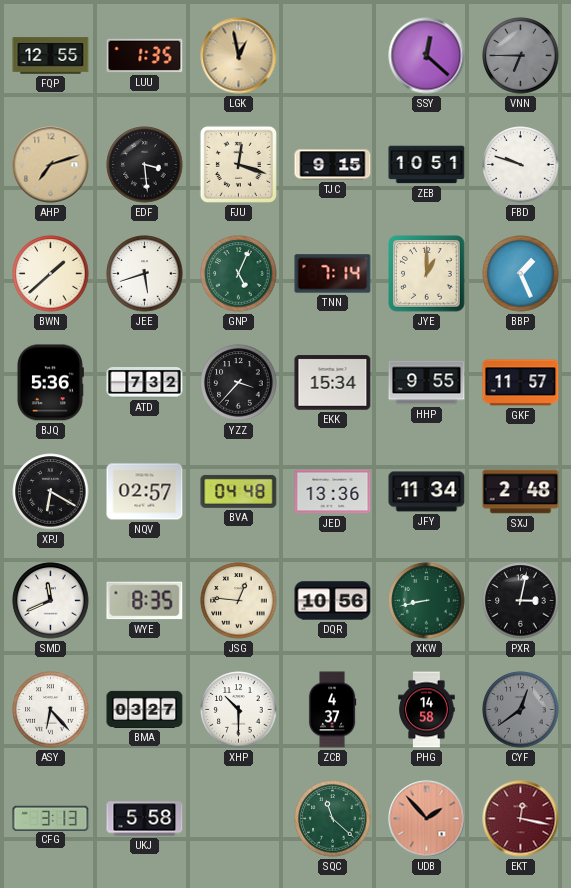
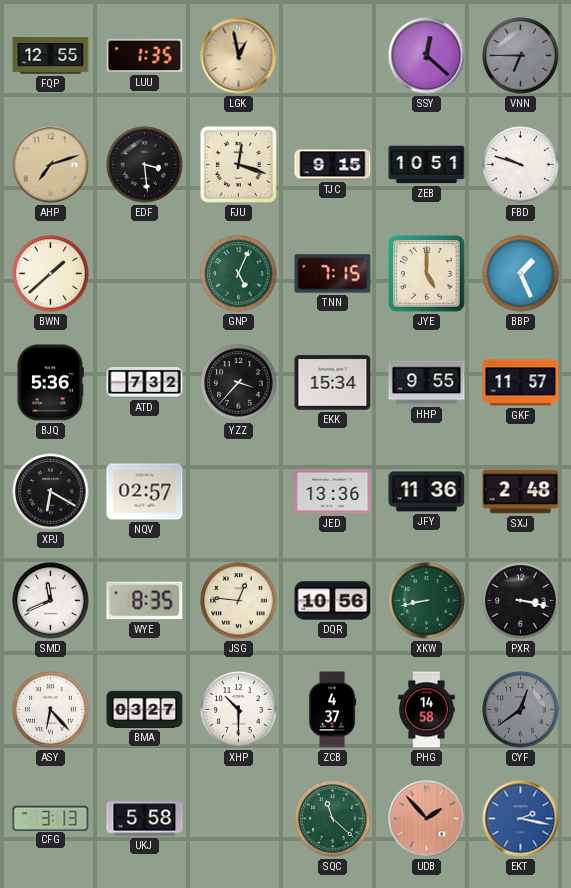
JEE: 5:42 -> none (145, 274)
TNN: 7:14 -> 7:15 (333, 274)
JYE: 1:00 -> 5:00 (427, 274)
BVA: 04:48 -> none (239, 491)
JFY: 11:34 -> 11:36 (427, 492)
PXR: 3:02 -> 3:17 (521, 601)
EKT: 12:17 -> 2:17 (521, 819)
EKT dial: burgundy -> blue (521, 819)
